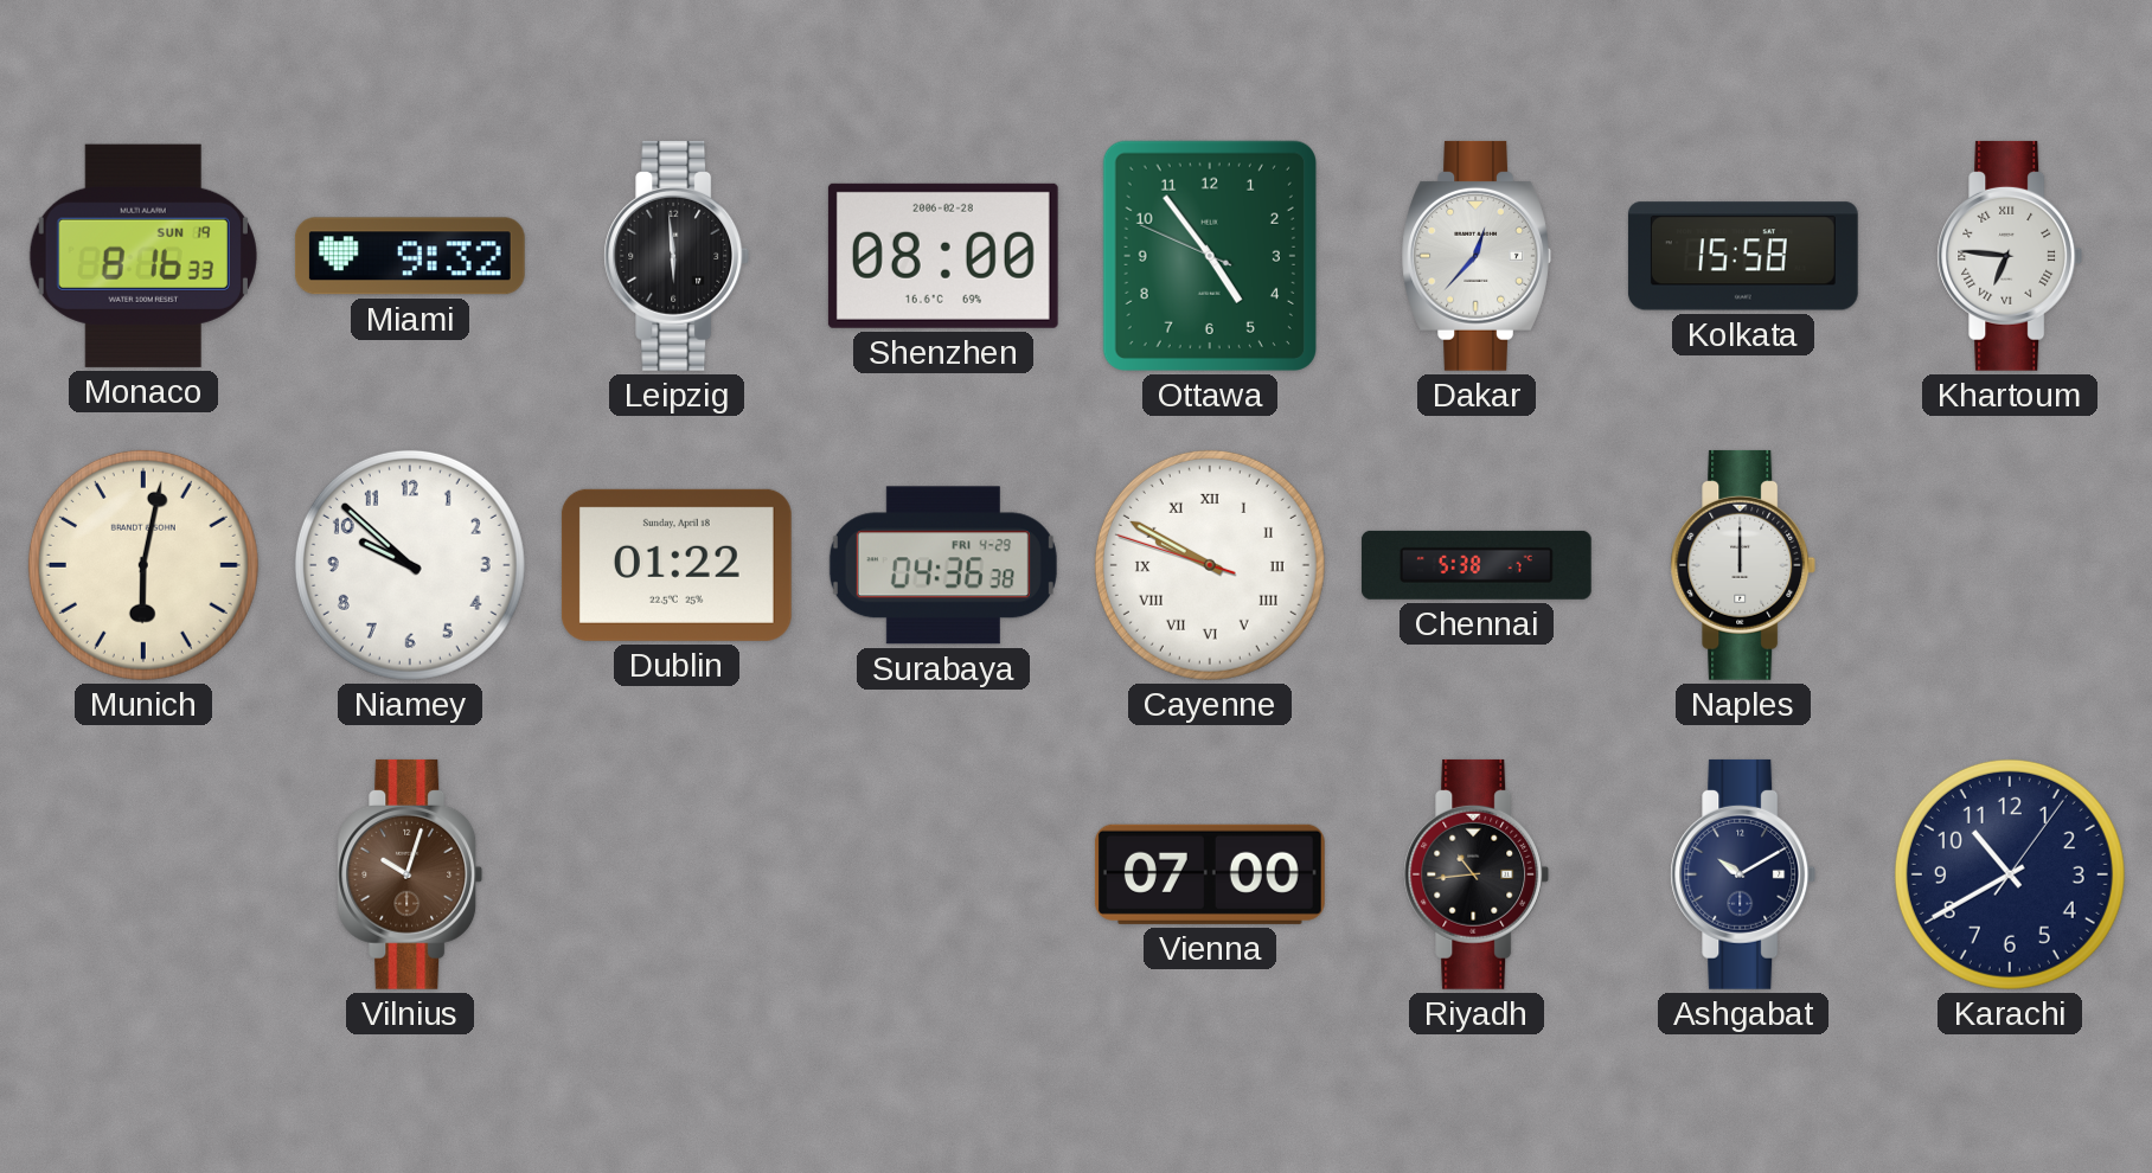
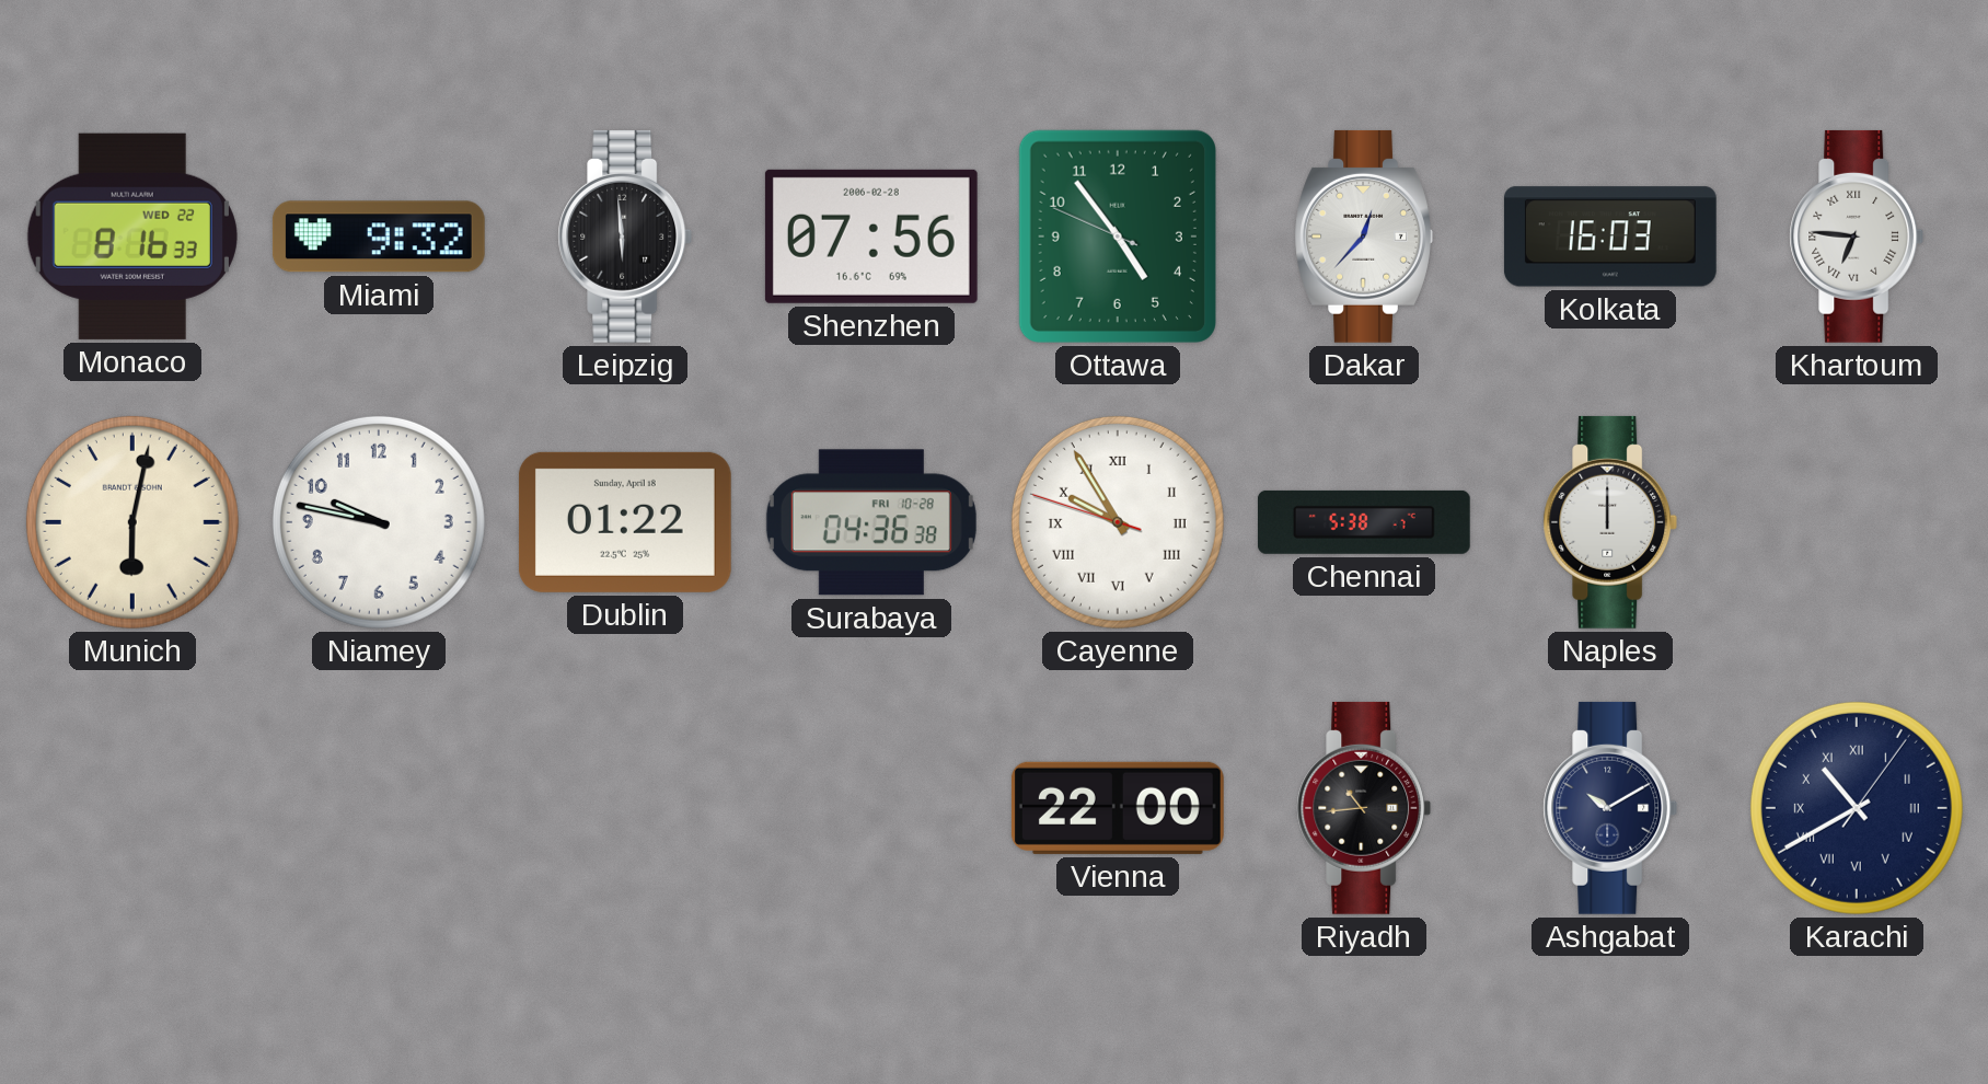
Monaco date: SUN 19 -> WED 22 (132, 237)
Shenzhen: 08:00 -> 07:56 (871, 237)
Kolkata: 15:58 -> 16:03 (1610, 237)
Niamey: 9:52 -> 9:47 (379, 522)
Surabaya date: FRI 4-29 -> FRI 10-28 (871, 522)
Cayenne: 9:49 -> 9:54 (1118, 522)
Vilnius: 10:03 -> none (410, 874)
Vienna: 07:00 -> 22:00 (1118, 808)
Karachi numerals: Arabic -> Roman (1857, 808)
